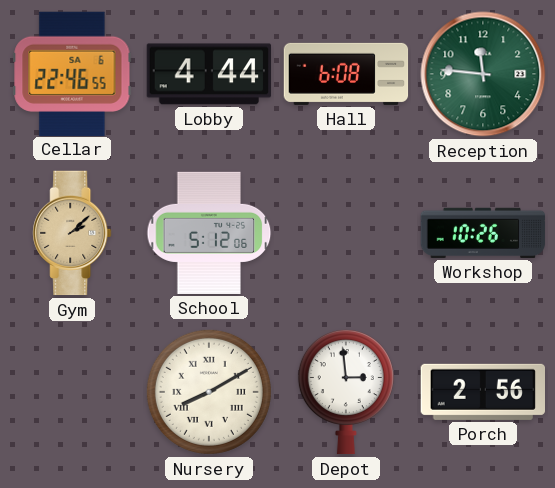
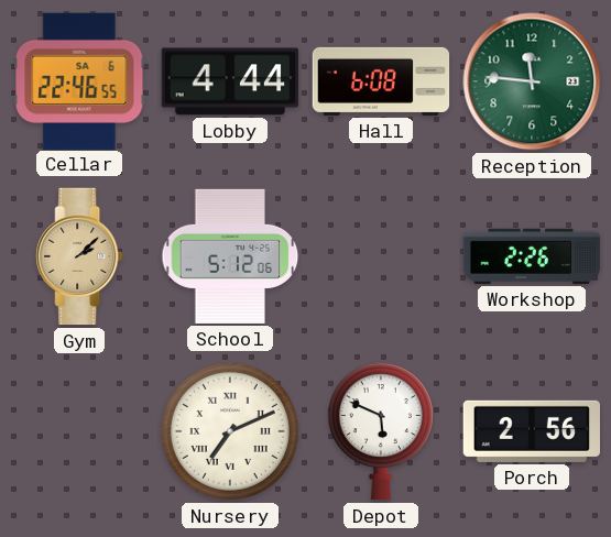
Workshop: 10:26 -> 2:26 (532, 256)
Nursery: 8:10 -> 7:11 (230, 431)
Depot: 2:59 -> 5:49 (381, 431)
